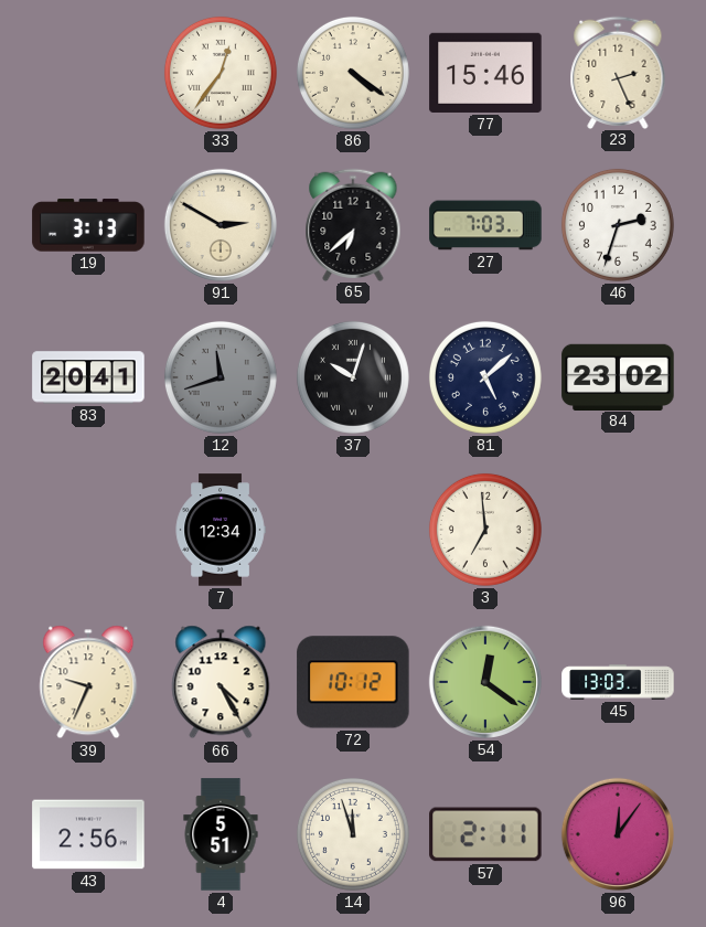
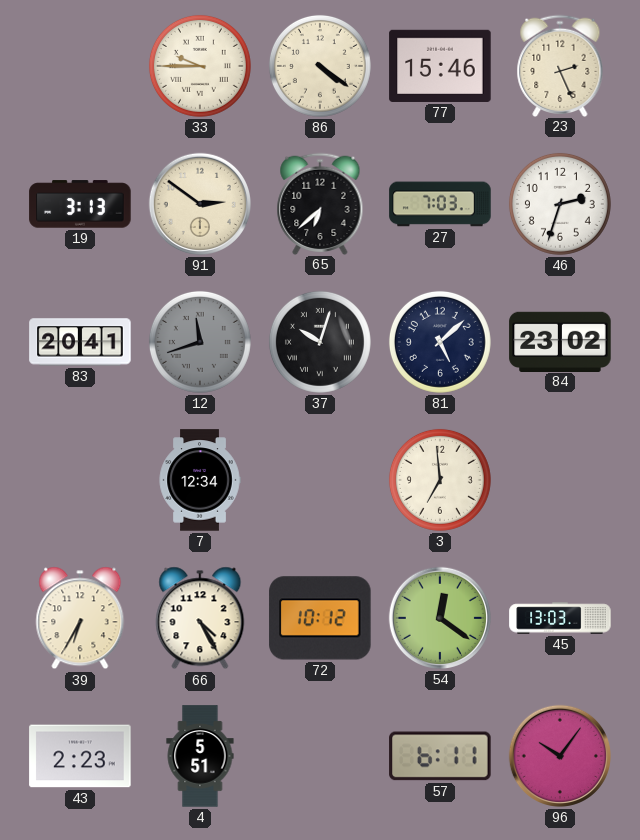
33: 12:36 -> 9:45 (200, 66)
91: 2:50 -> 2:51 (200, 204)
39: 9:34 -> 6:35 (80, 618)
43: 2:56 -> 2:23 (80, 756)
14: 11:57 -> none (353, 834)
57: 2:11 -> 6:11 (440, 756)
96: 12:06 -> 10:06 (560, 756)
